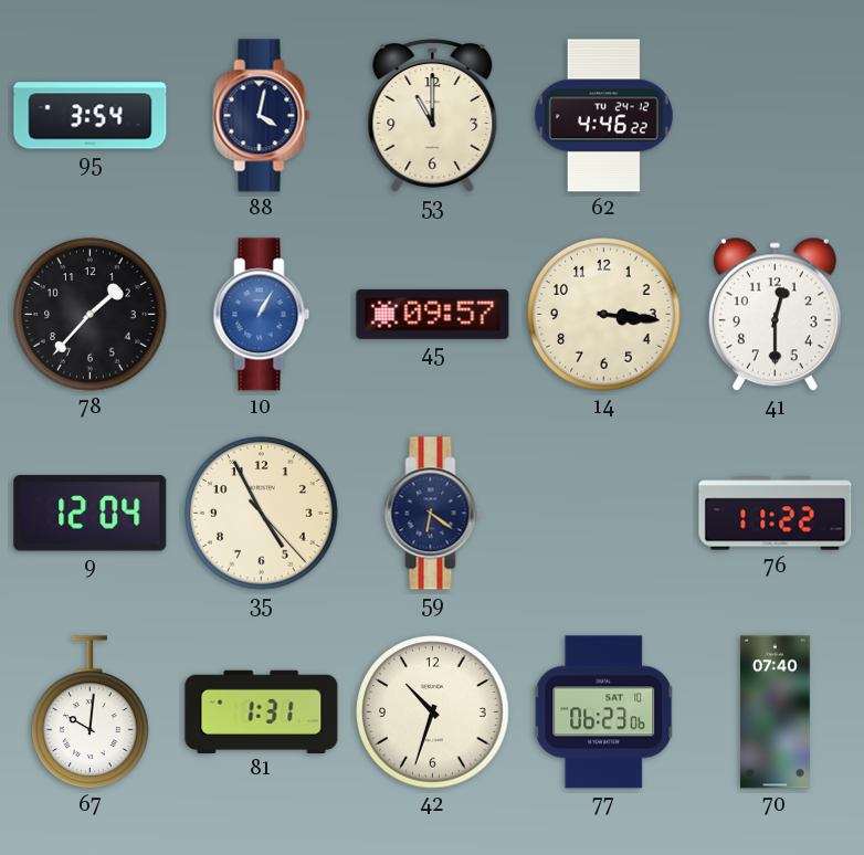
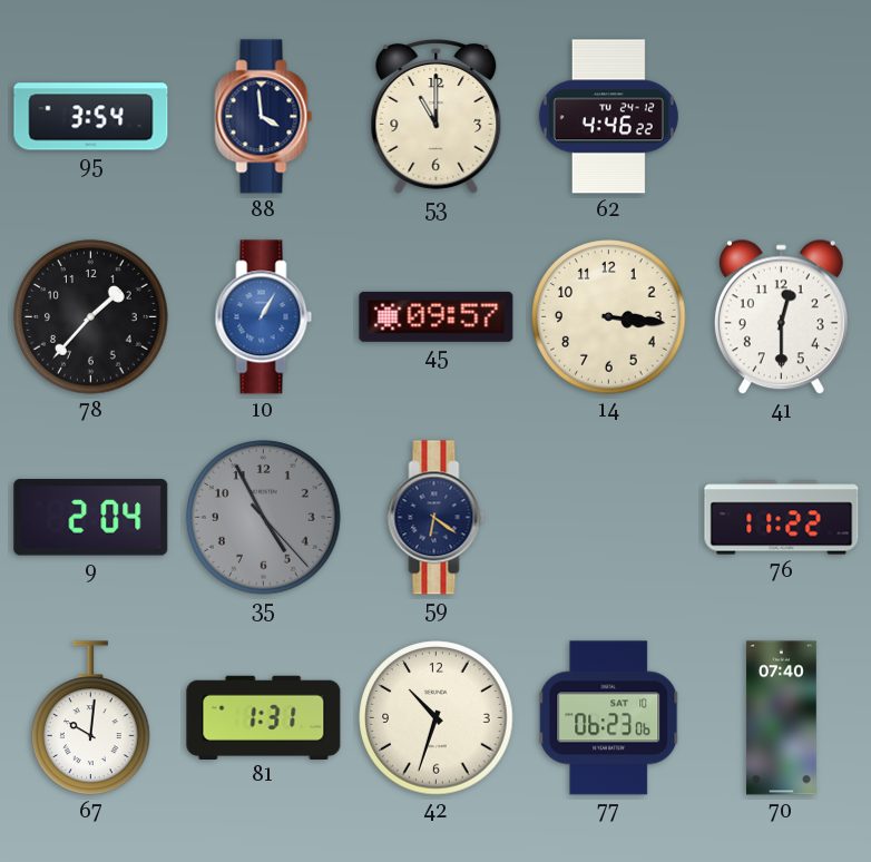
88: 4:02 -> 3:59 (264, 117)
9: 12:04 -> 2:04 (91, 518)
35 dial: cream -> grey (264, 518)
